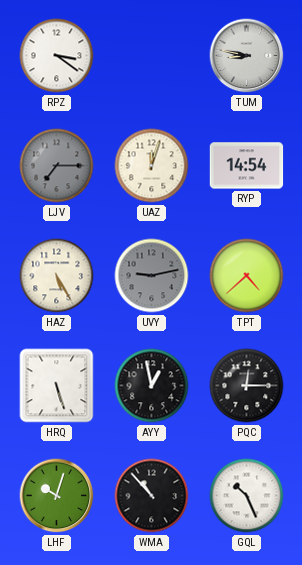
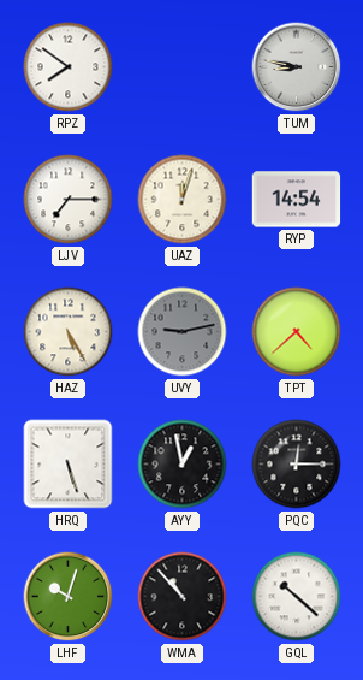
RPZ: 3:21 -> 7:51 (69, 67)
LJV dial: grey -> white (69, 200)
GQL: 10:26 -> 10:22 (297, 597)
